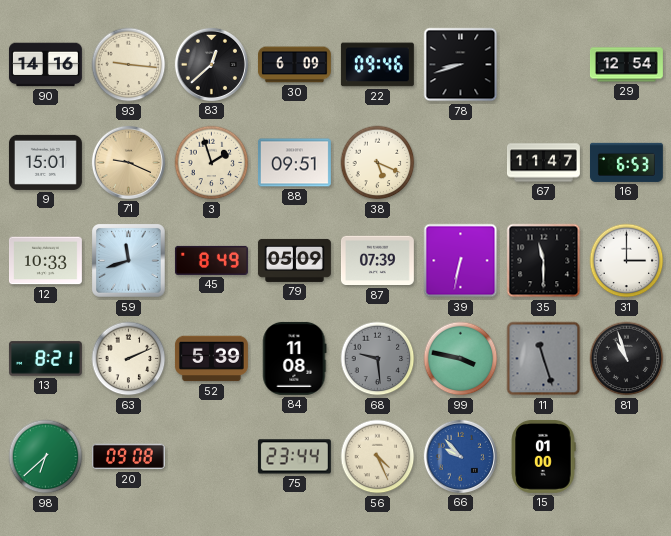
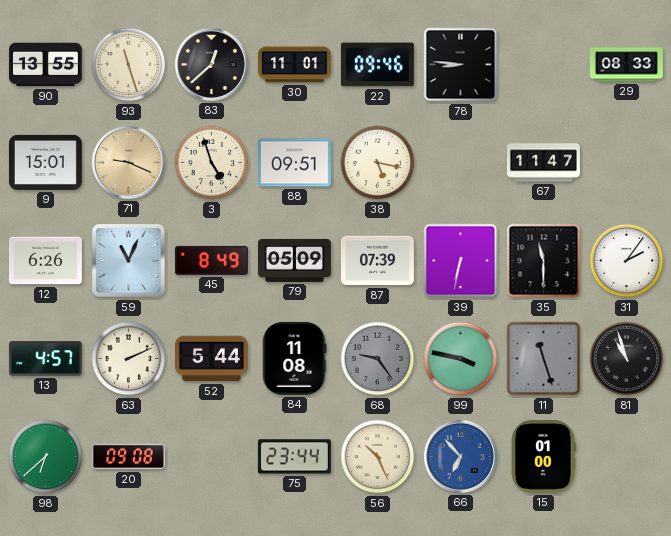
90: 14:16 -> 13:55 (45, 65)
93: 9:16 -> 11:27 (129, 65)
30: 6:09 -> 11:01 (294, 65)
78: 8:42 -> 8:46 (461, 65)
29: 12:54 -> 08:33 (626, 65)
3: 1:57 -> 4:57 (212, 163)
38: 5:19 -> 5:17 (378, 163)
16: 6:53 -> none (626, 162)
12: 10:33 -> 6:26 (45, 261)
59: 11:42 -> 11:04 (129, 261)
31: 3:00 -> 2:06 (627, 261)
13: 8:21 -> 4:57 (45, 359)
52: 5:39 -> 5:44 (211, 359)
68: 9:29 -> 9:24 (378, 359)
56: 4:26 -> 10:26 (378, 457)
66: 9:53 -> 6:53 (460, 456)
